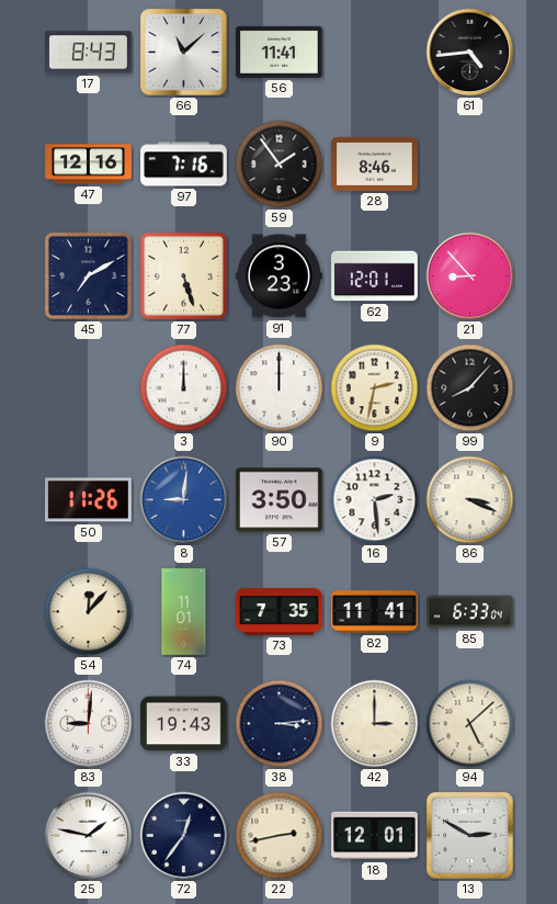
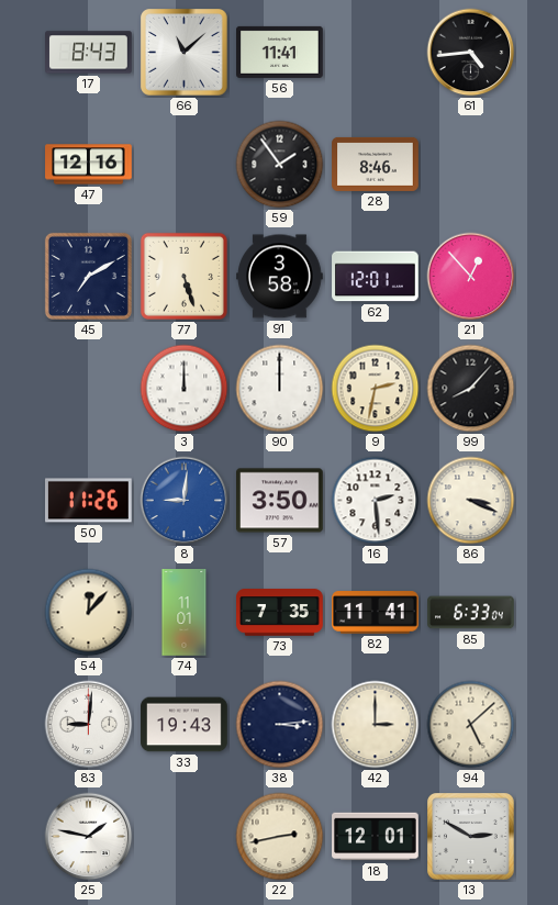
97: 7:16 -> none (184, 165)
91: 3:23 -> 3:58 (280, 277)
21: 8:53 -> 12:53 (471, 277)
72: 12:36 -> none (184, 836)
